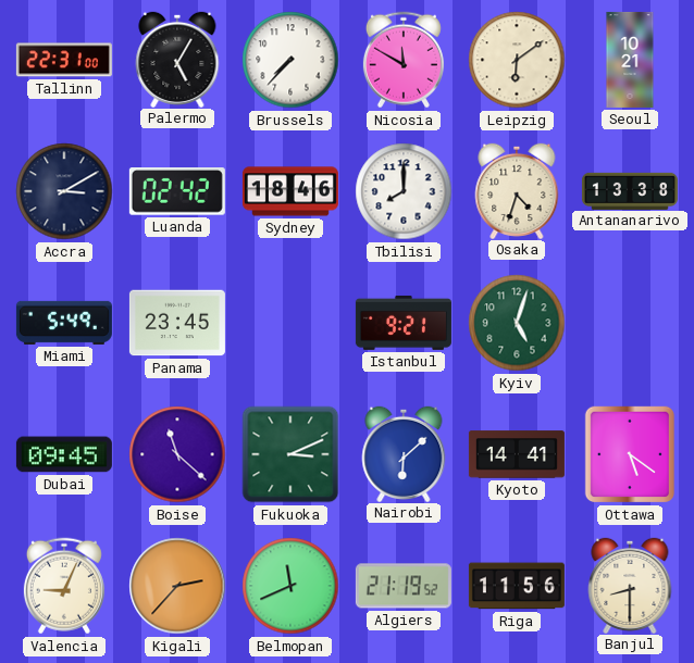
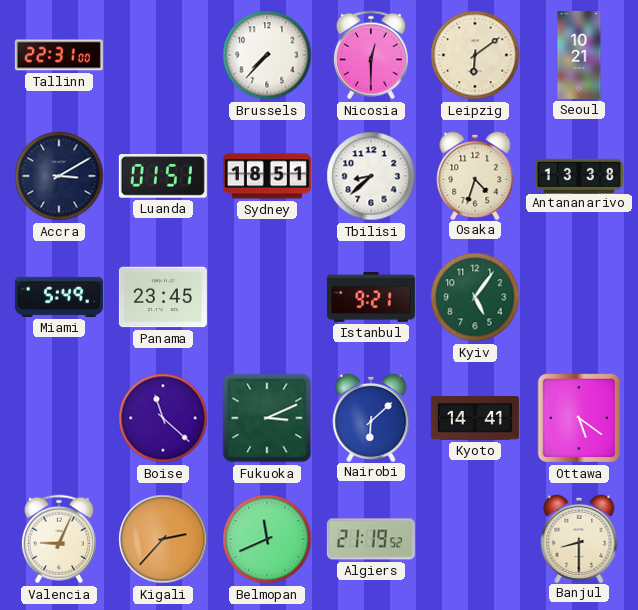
Palermo: 5:05 -> none (177, 59)
Nicosia: 11:50 -> 12:30 (371, 55)
Luanda: 02:42 -> 01:51 (163, 177)
Sydney: 18:46 -> 18:51 (267, 176)
Tbilisi: 8:00 -> 8:38 (371, 176)
Kyiv: 5:03 -> 5:06 (475, 297)
Dubai: 09:45 -> none (64, 454)
Riga: 11:56 -> none (517, 586)
